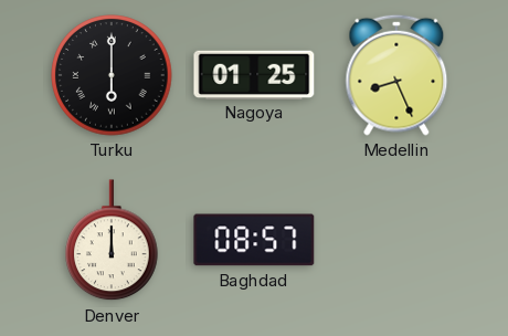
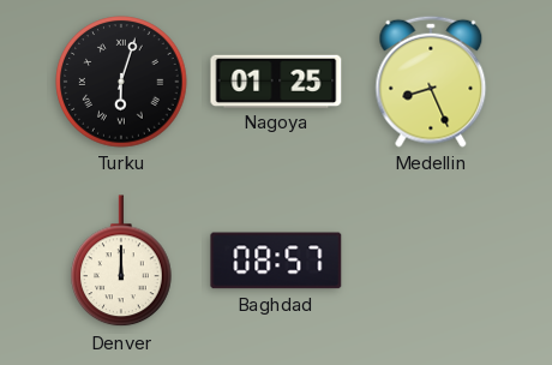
Turku: 6:00 -> 6:03 (121, 82)
